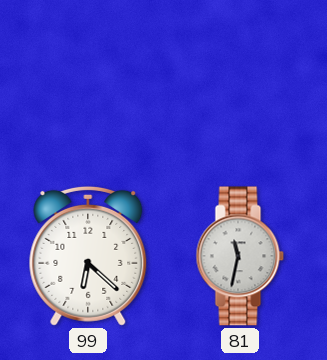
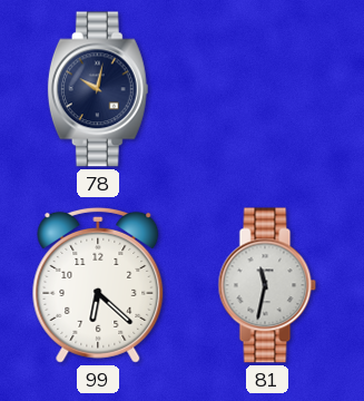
78: none -> 10:02 (98, 89)
